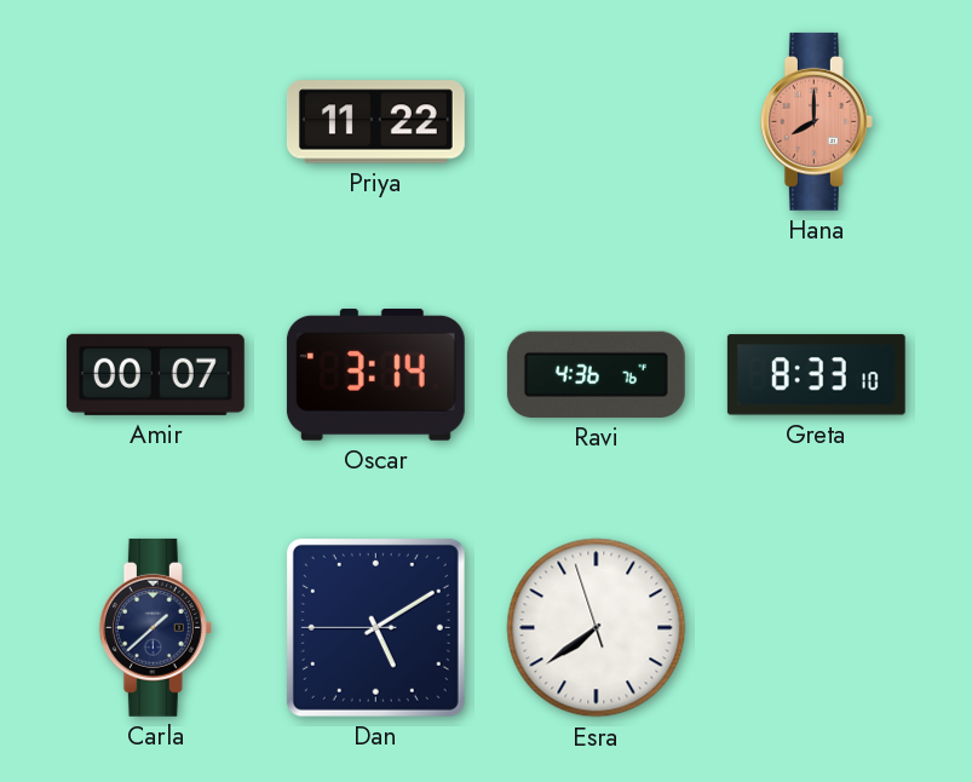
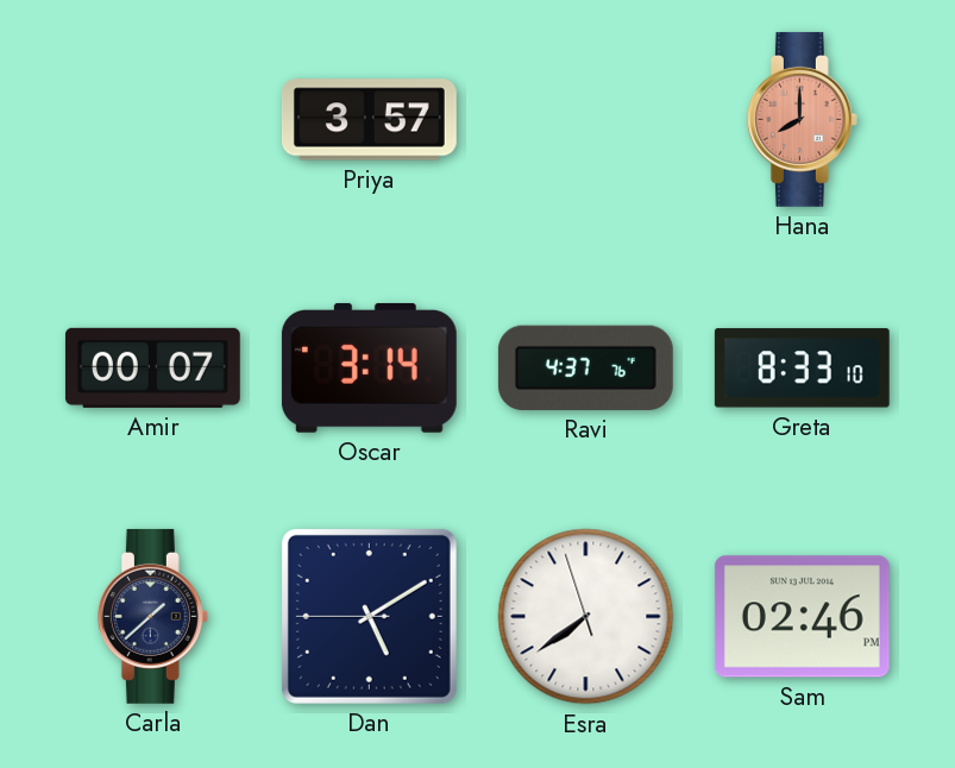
Priya: 11:22 -> 3:57 (369, 120)
Ravi: 4:36 -> 4:37 (585, 367)
Sam: none -> 02:46 (802, 617)
